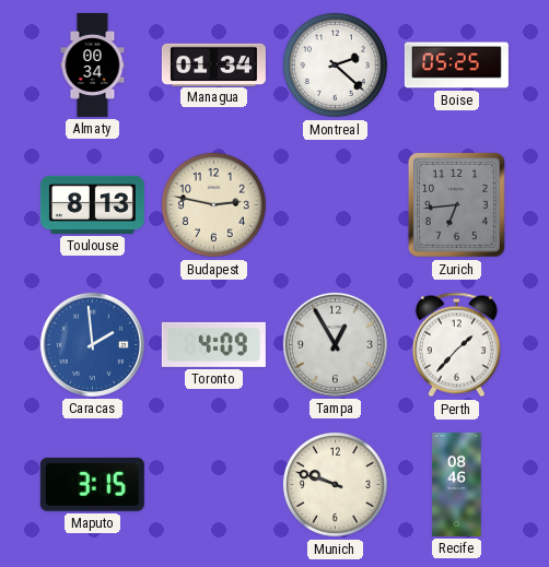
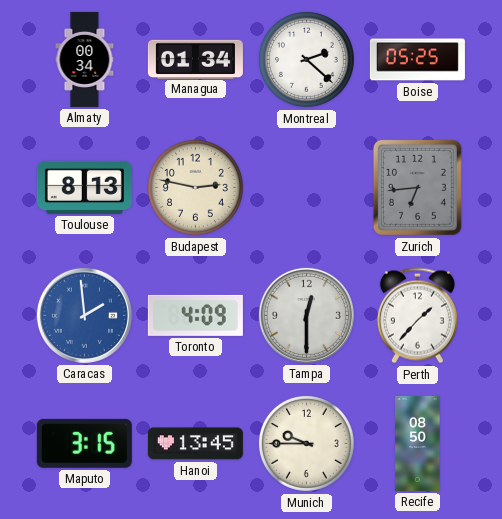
Tampa: 12:55 -> 12:30 (306, 315)
Hanoi: none -> 13:45 (195, 444)
Munich: 9:48 -> 9:45 (306, 443)
Recife: 08:46 -> 08:50 (418, 443)
